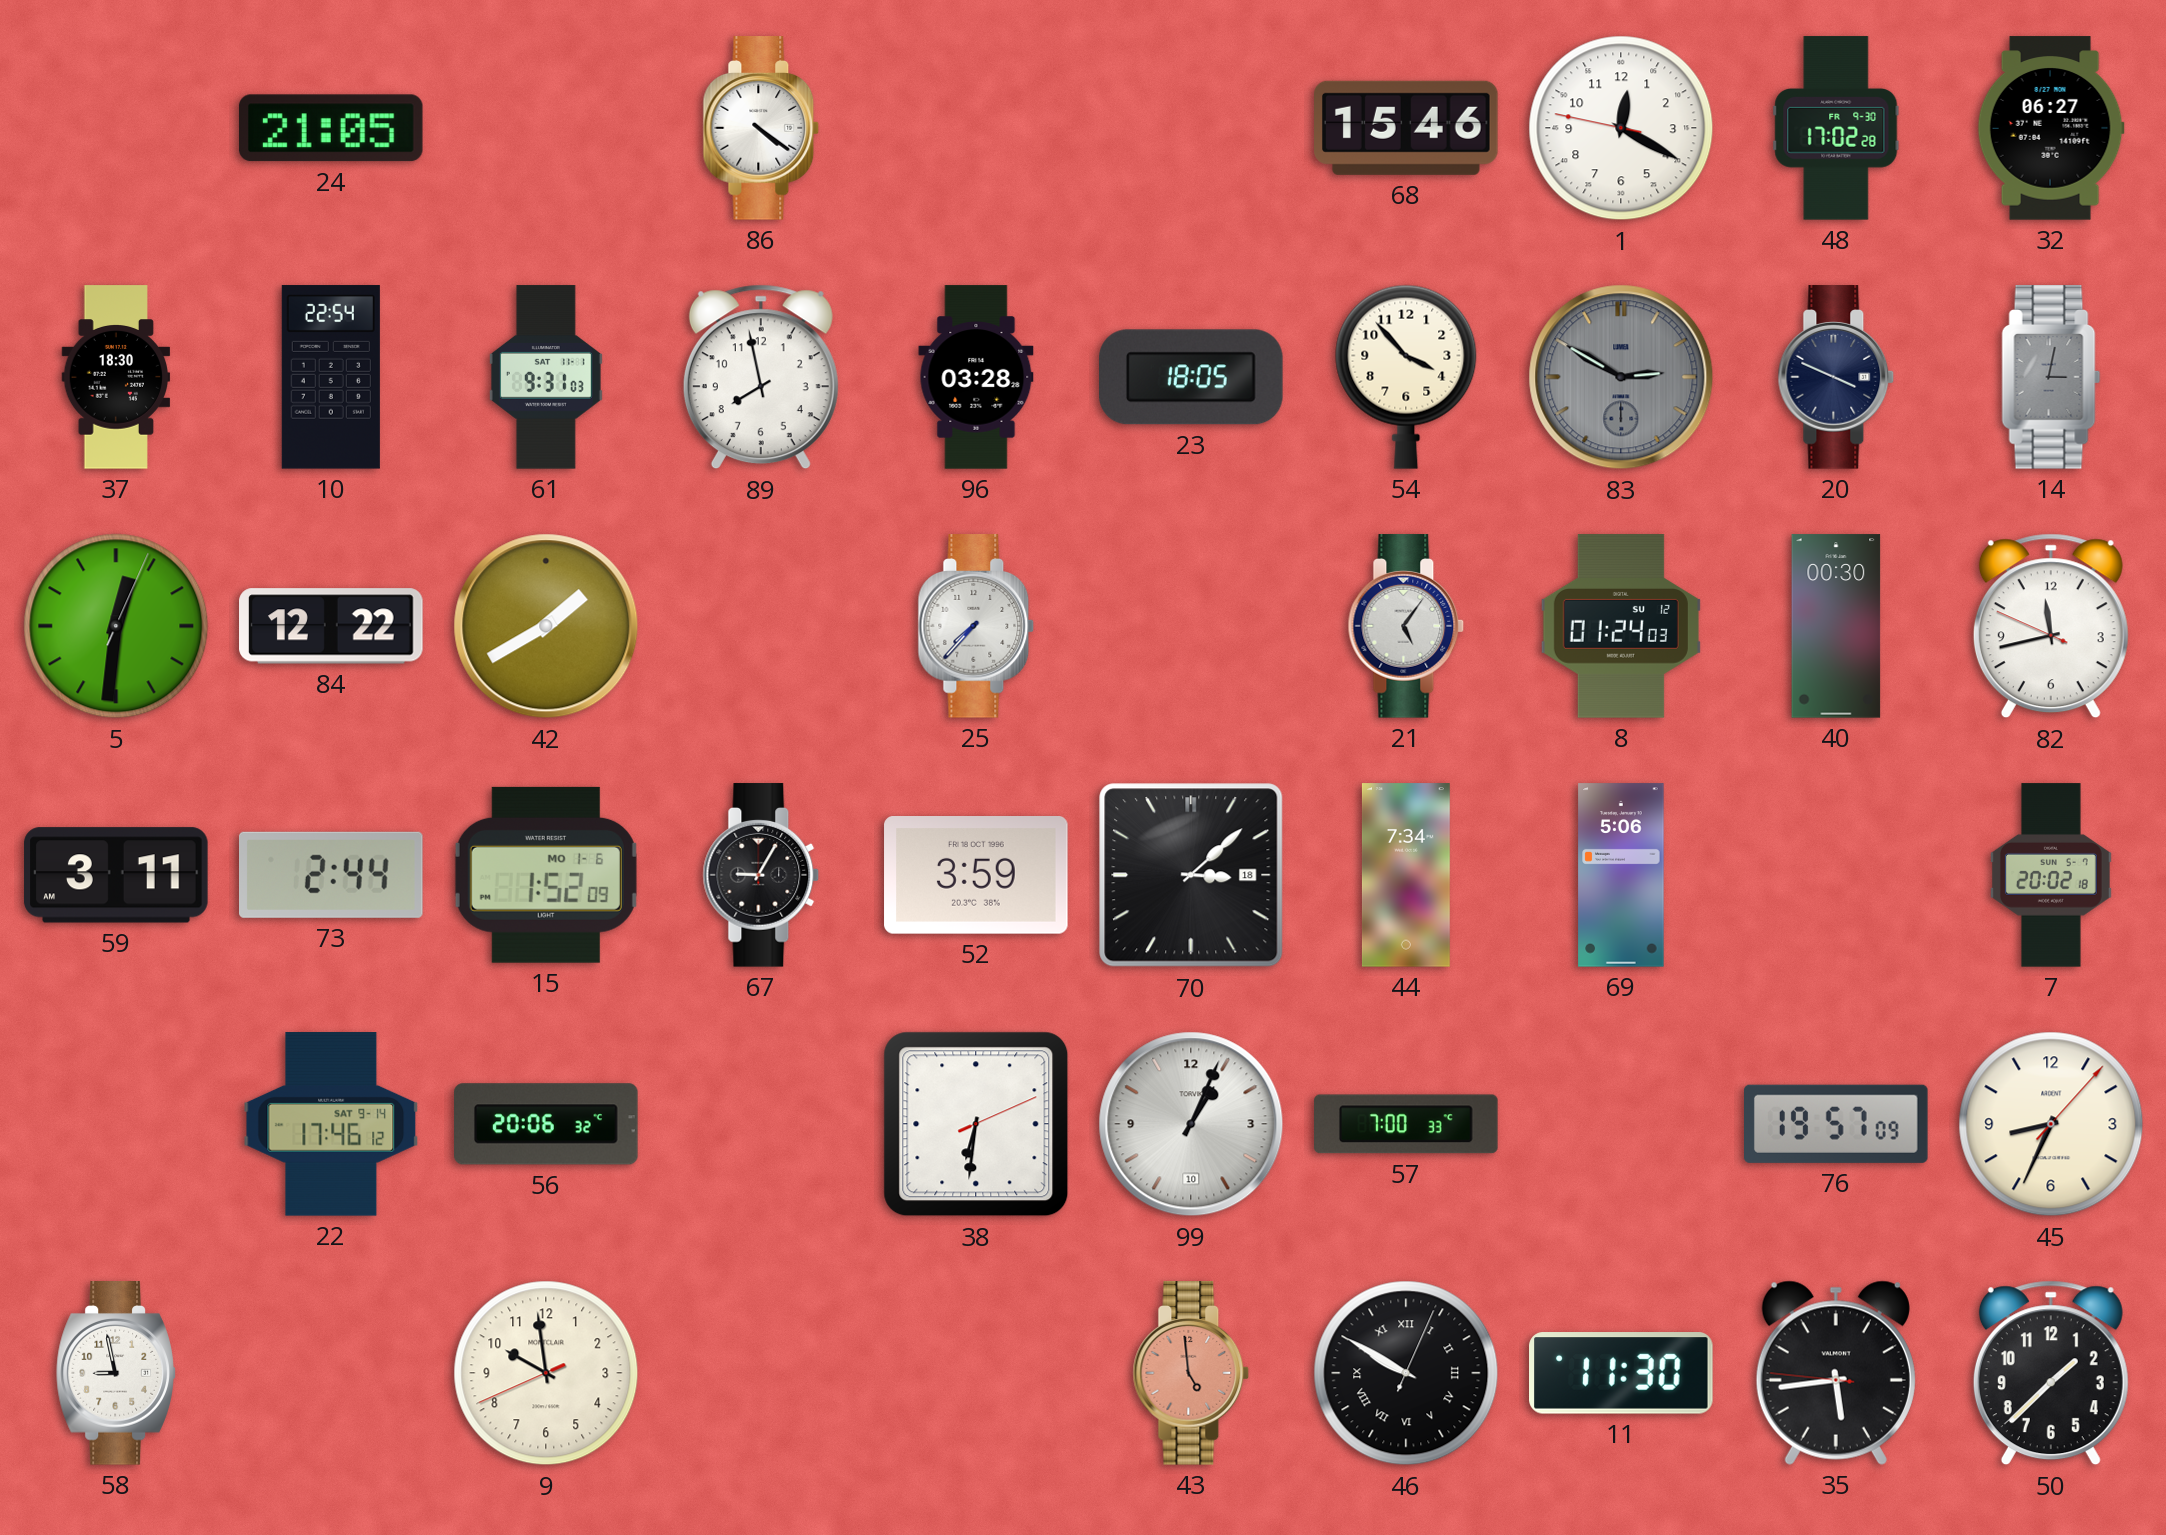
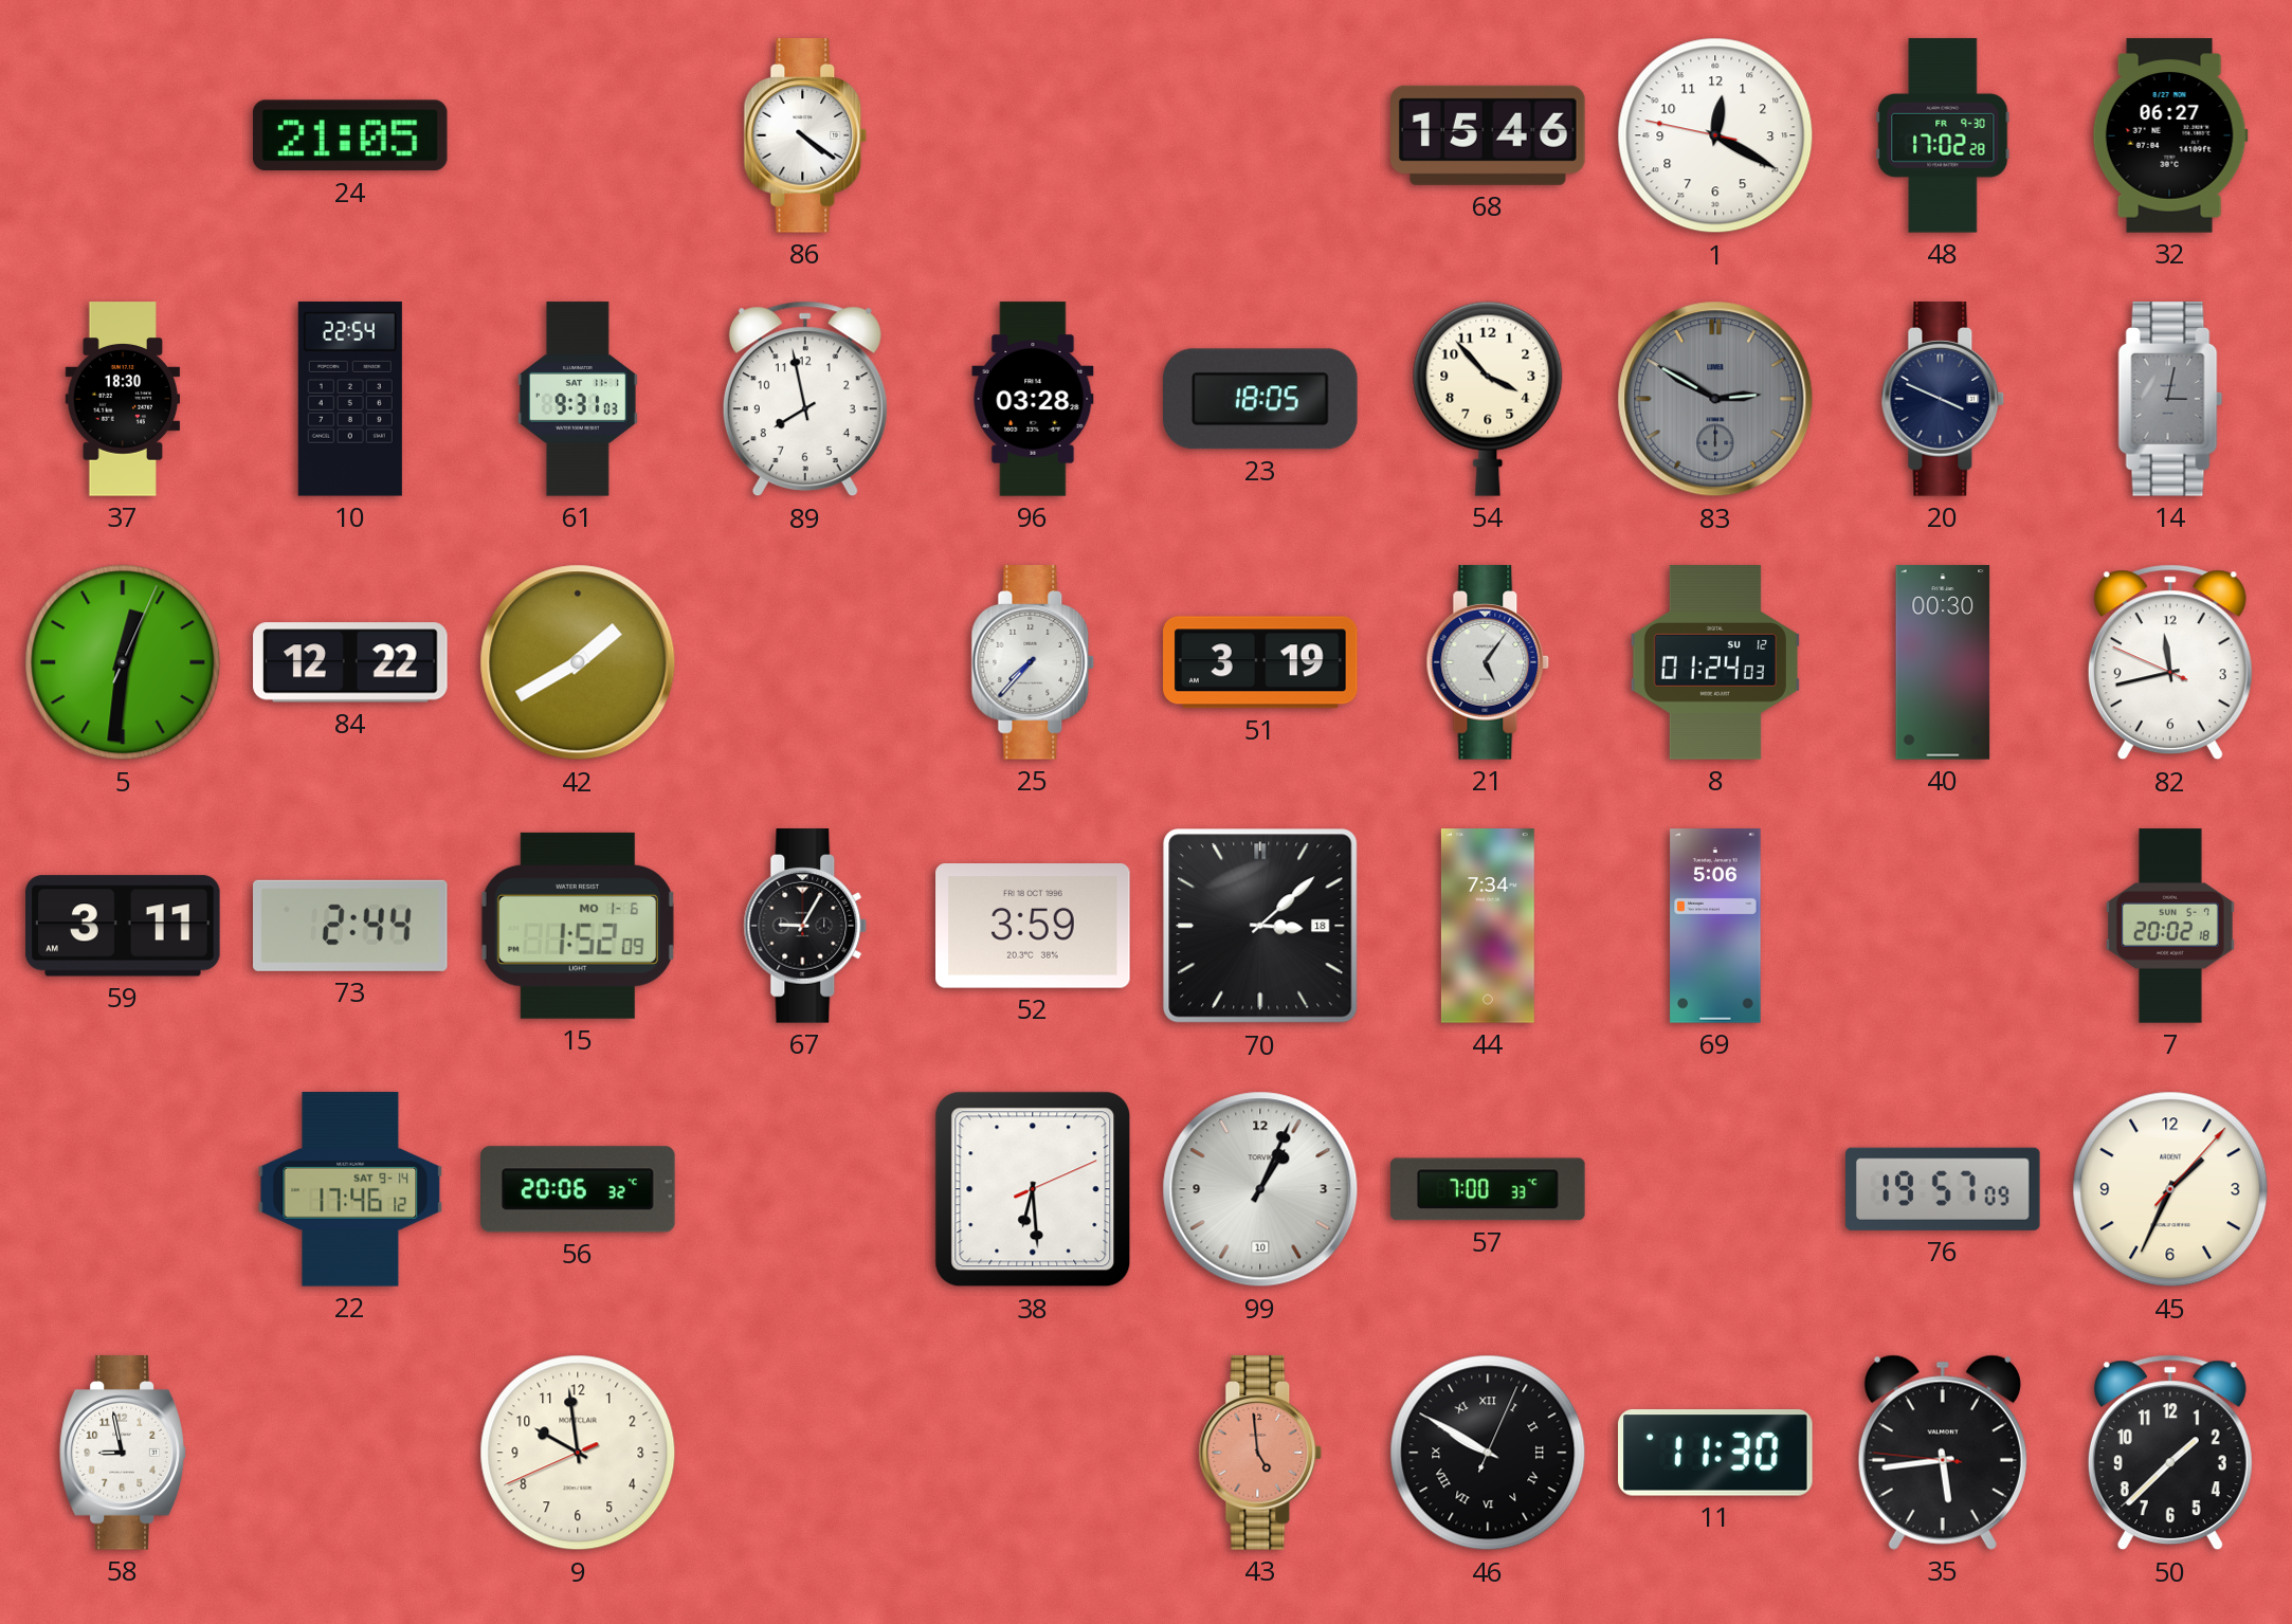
51: none -> 3:19 (1260, 662)
38: 6:31 -> 6:29 (1033, 1189)
45: 8:34 -> 1:34 (2170, 1189)
